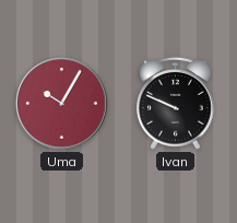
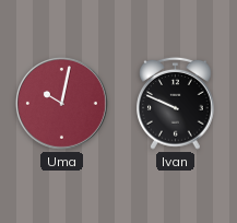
Uma: 10:05 -> 10:02 (61, 103)
